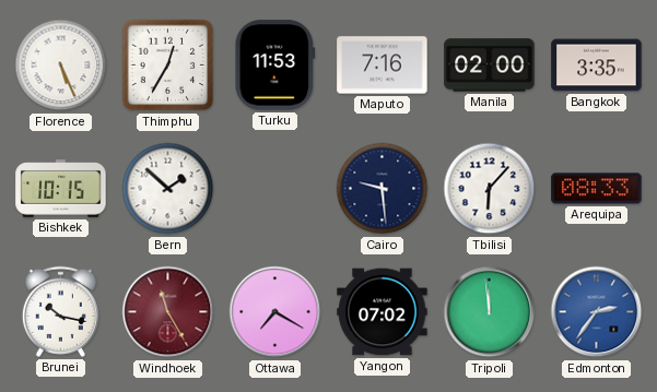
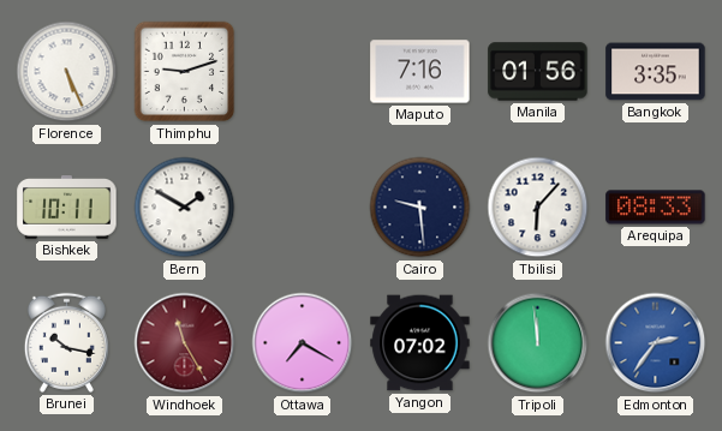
Thimphu: 12:35 -> 9:12 (185, 72)
Turku: 11:53 -> none (275, 66)
Manila: 02:00 -> 01:56 (538, 72)
Bishkek: 10:15 -> 10:11 (67, 208)
Bern: 1:52 -> 1:50 (185, 208)
